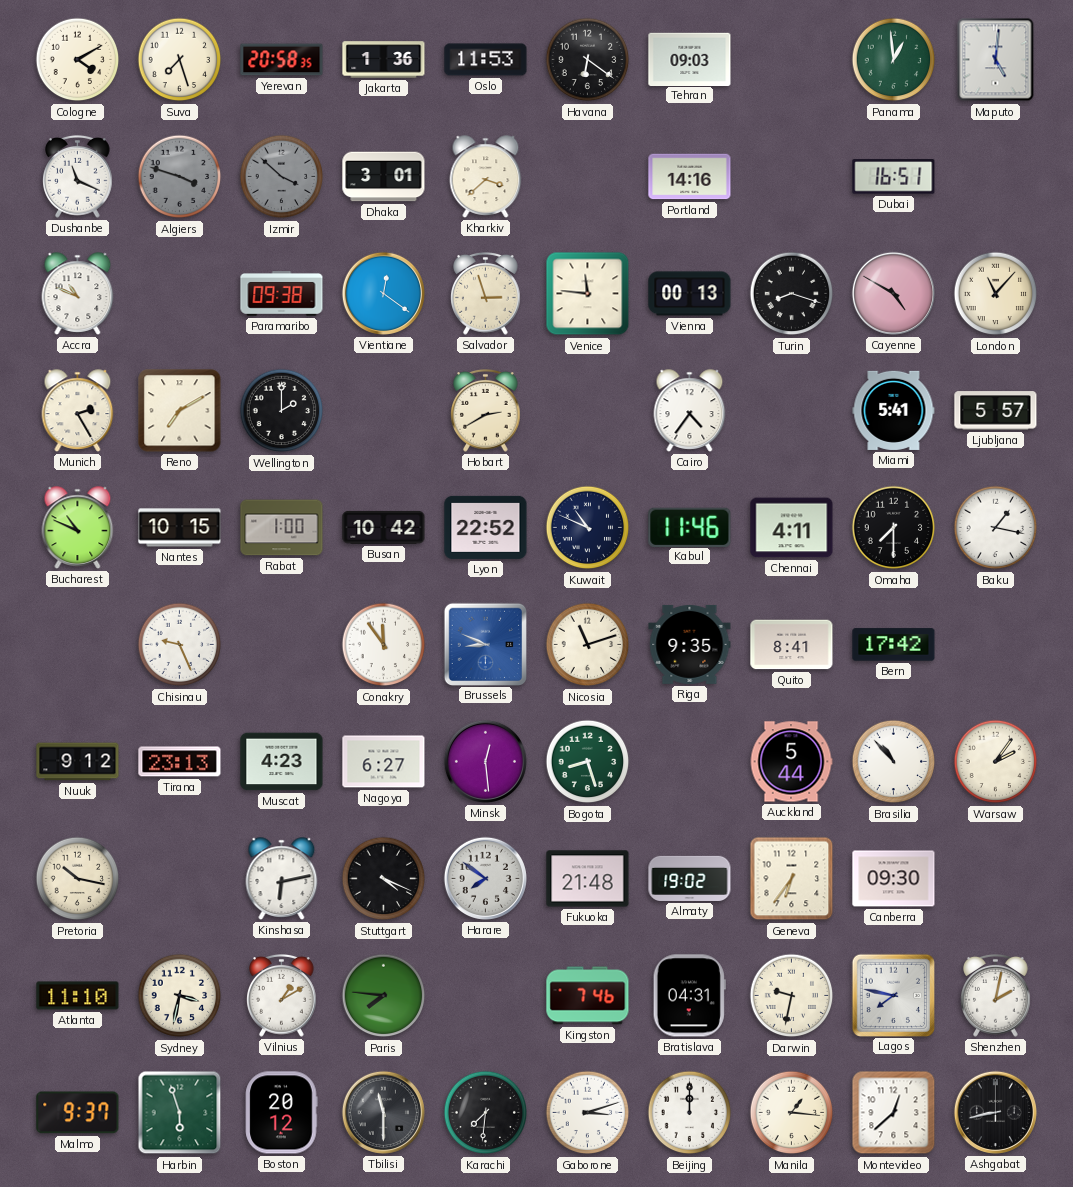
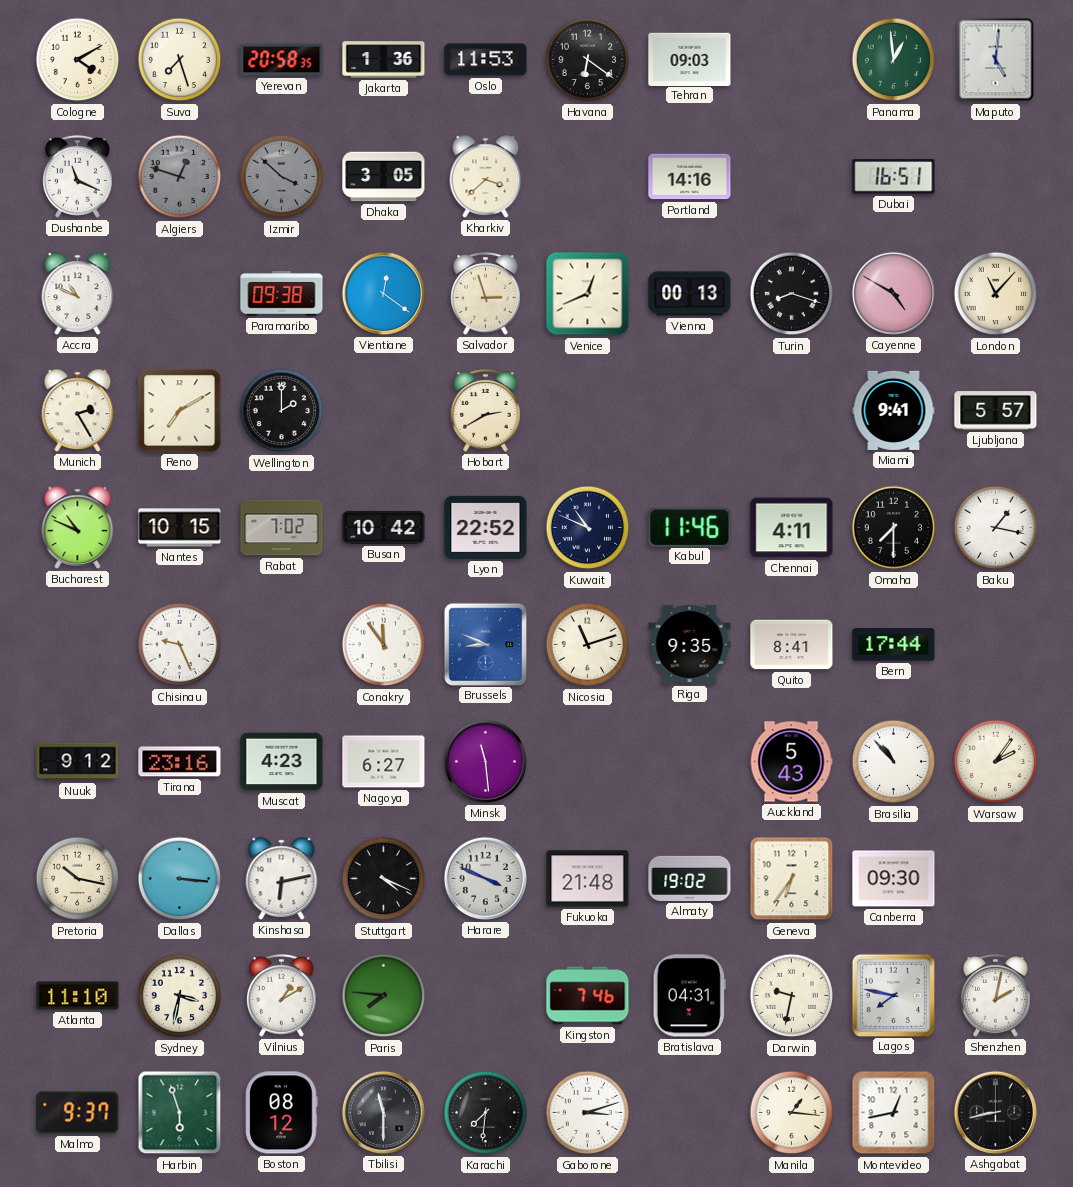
Algiers: 3:48 -> 12:48 (180, 177)
Dhaka: 3:01 -> 3:05 (384, 177)
Venice: 11:46 -> 12:41 (588, 294)
Cairo: 4:36 -> none (690, 411)
Miami: 5:41 -> 9:41 (894, 410)
Rabat: 1:00 -> 7:02 (282, 528)
Bern: 17:42 -> 17:44 (894, 645)
Tirana: 23:13 -> 23:16 (180, 762)
Minsk: 12:29 -> 11:29 (485, 761)
Bogota: 8:27 -> none (588, 762)
Auckland: 5:44 -> 5:43 (791, 762)
Dallas: none -> 3:16 (180, 879)
Harare: 7:51 -> 3:49 (485, 878)
Boston: 20:12 -> 08:12 (282, 1113)
Beijing: 12:00 -> none (690, 1113)
Montevideo: 12:38 -> 12:43 (894, 1113)
